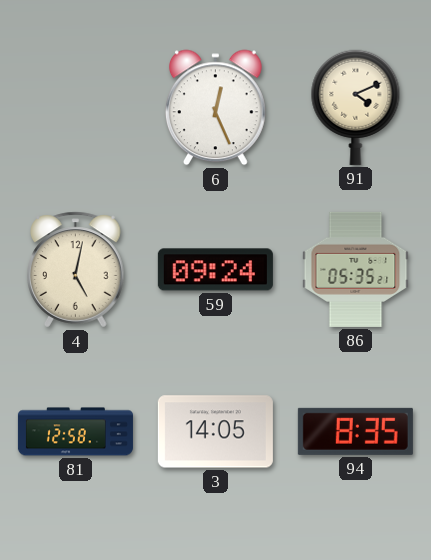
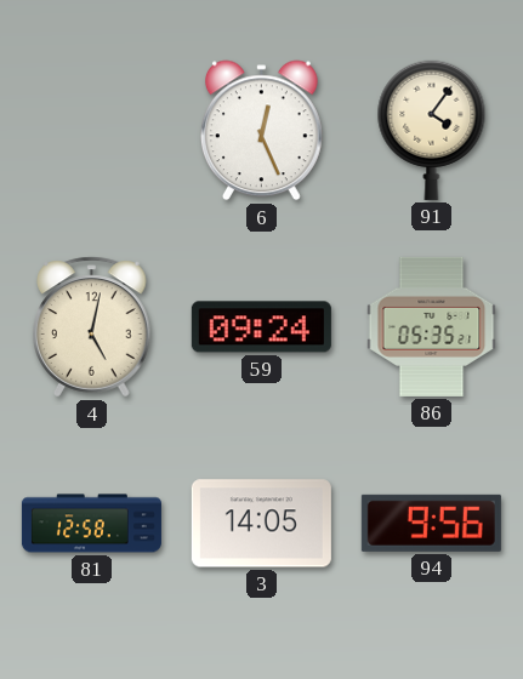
91: 4:11 -> 4:06 (432, 130)
94: 8:35 -> 9:56 (431, 523)
